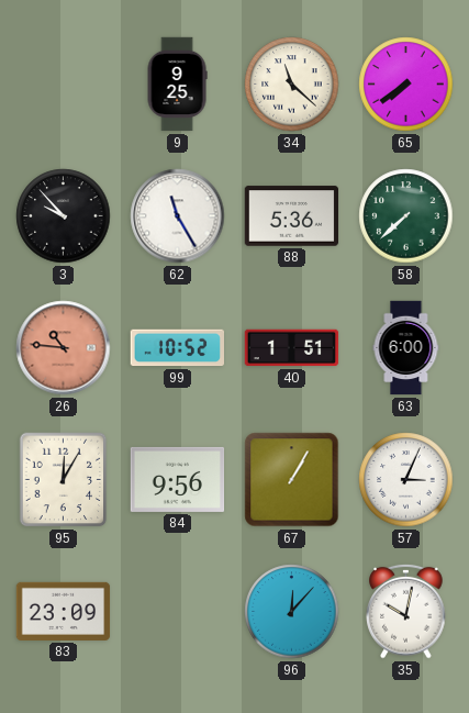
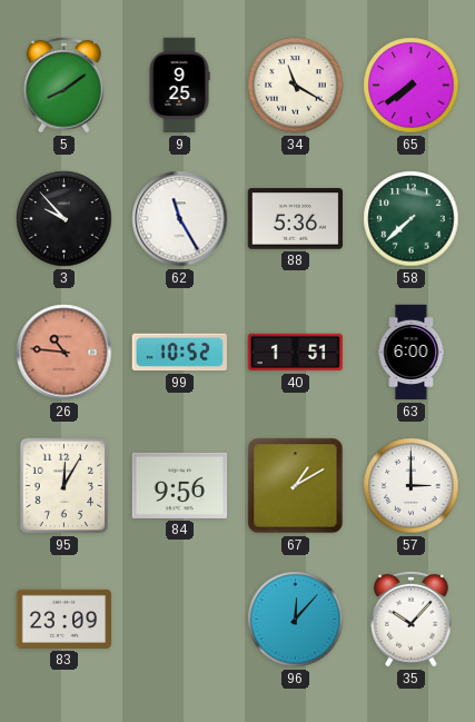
5: none -> 8:09 (65, 85)
34: 11:22 -> 11:20 (296, 86)
67: 1:05 -> 1:10 (296, 486)
57: 3:04 -> 3:00 (412, 486)
35: 10:02 -> 10:07 (412, 619)
